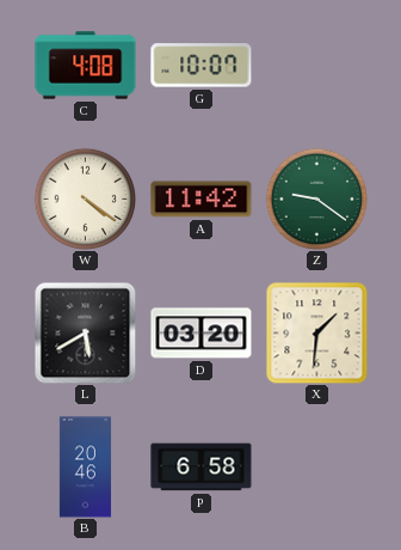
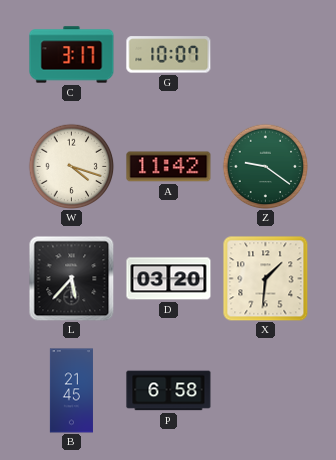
C: 4:08 -> 3:17 (72, 55)
W: 4:21 -> 4:18 (71, 166)
L: 5:40 -> 5:37 (71, 278)
B: 20:46 -> 21:45 (71, 391)
